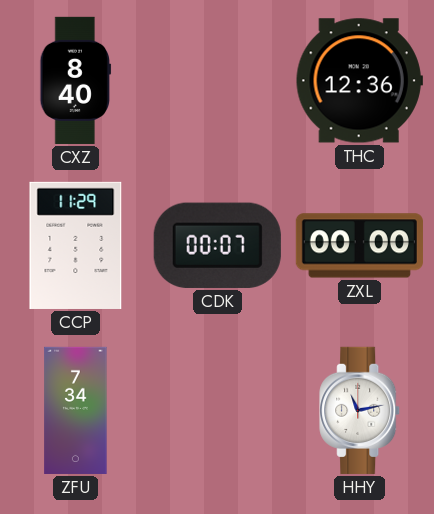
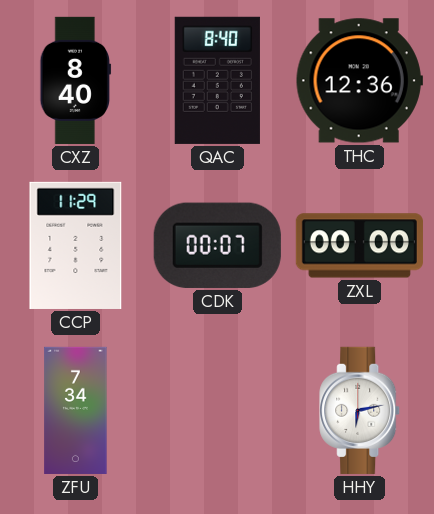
QAC: none -> 8:40 (217, 80)
HHY: 11:13 -> 6:13 (360, 410)
